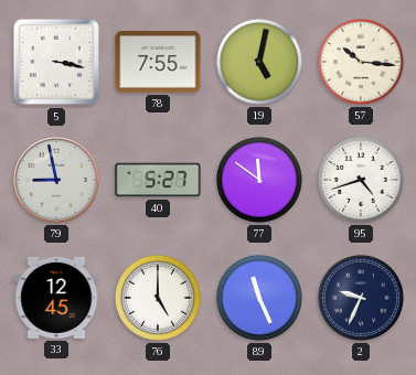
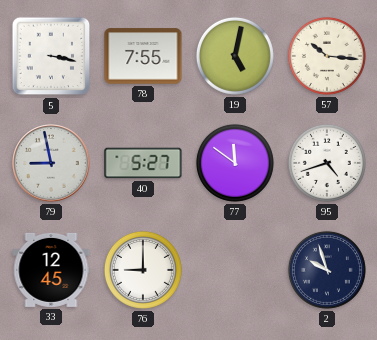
76: 5:00 -> 9:00 (143, 270)
89: 11:26 -> none (259, 298)
2: 9:34 -> 9:57 (327, 270)
